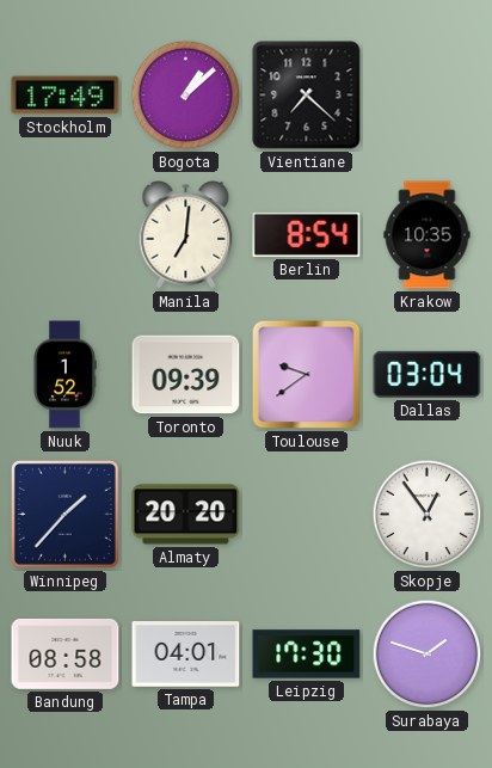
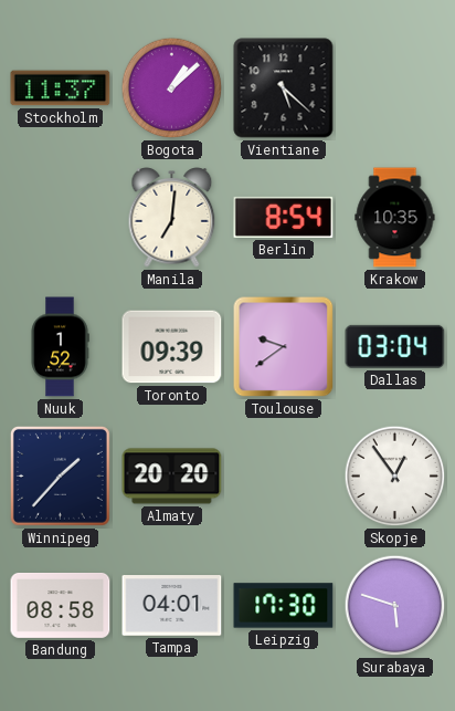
Stockholm: 17:49 -> 11:37 (61, 88)
Vientiane: 7:22 -> 5:22 (284, 88)
Surabaya: 1:48 -> 5:48 (395, 606)
